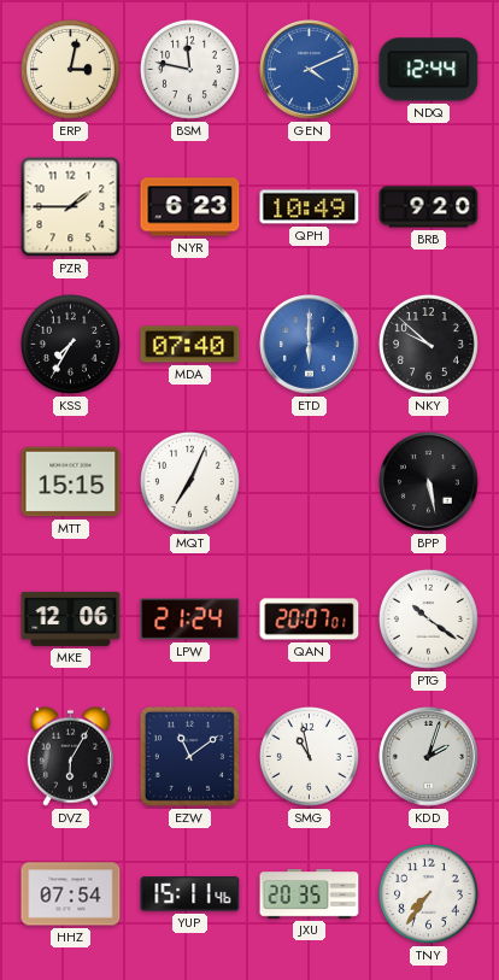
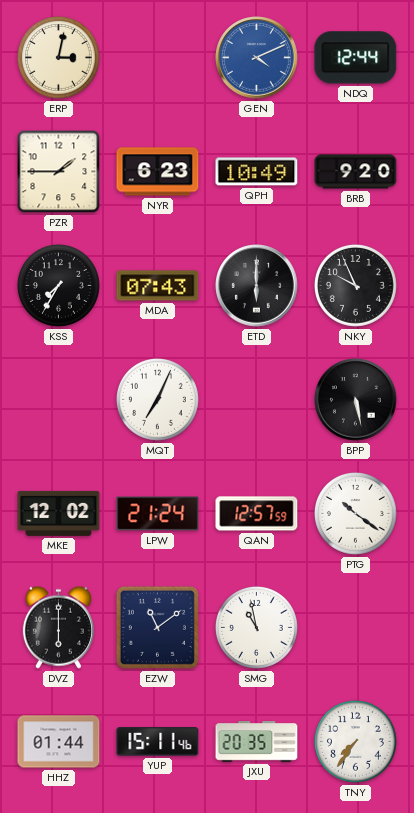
BSM: 11:47 -> none (189, 69)
MDA: 07:40 -> 07:43 (158, 286)
ETD dial: blue -> black (257, 286)
NKY: 9:52 -> 9:56 (355, 285)
MTT: 15:15 -> none (71, 482)
MKE: 12:06 -> 12:02 (59, 513)
QAN: 20:07 -> 12:57 (257, 514)
DVZ: 6:05 -> 6:00 (58, 627)
KDD: 2:03 -> none (429, 757)
HHZ: 07:54 -> 01:44 (59, 742)
